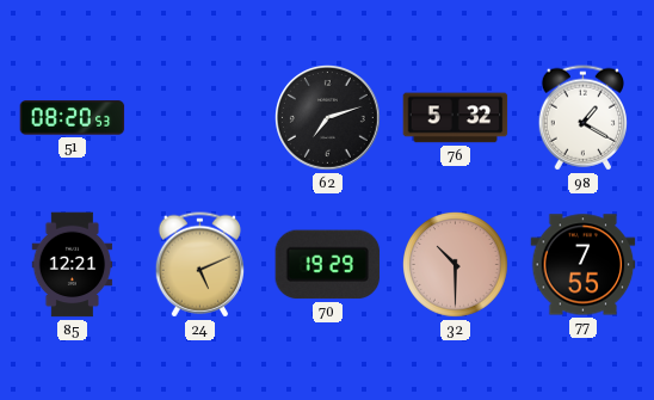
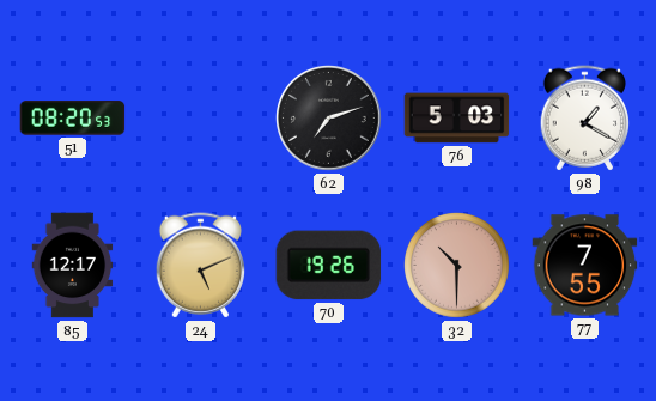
76: 5:32 -> 5:03 (457, 119)
85: 12:21 -> 12:17 (73, 266)
70: 19:29 -> 19:26 (329, 266)
